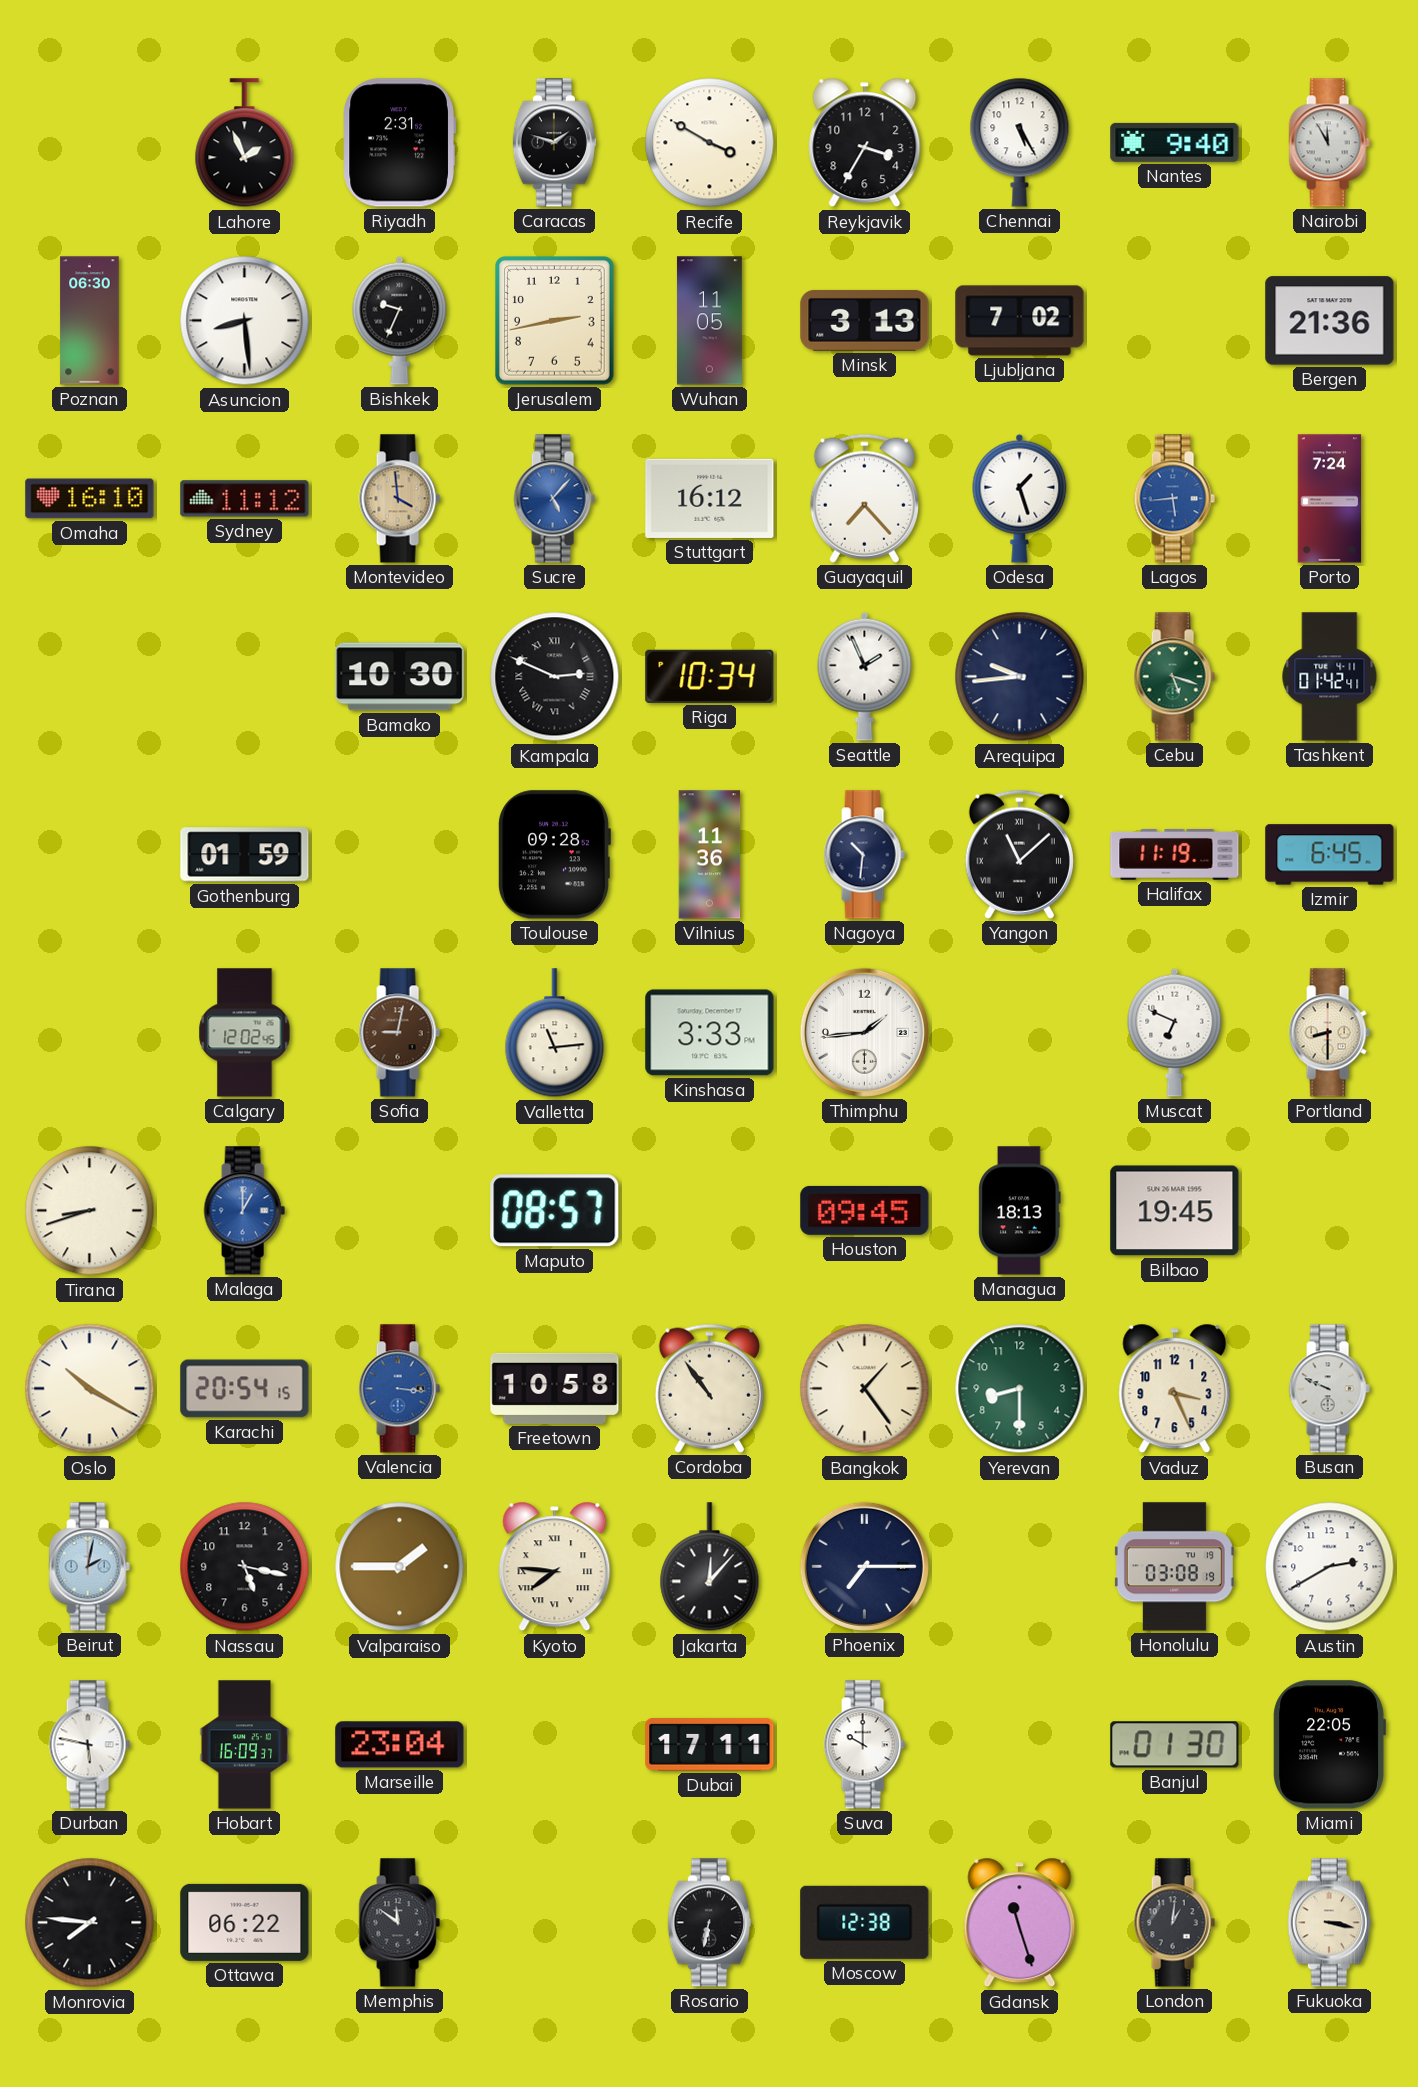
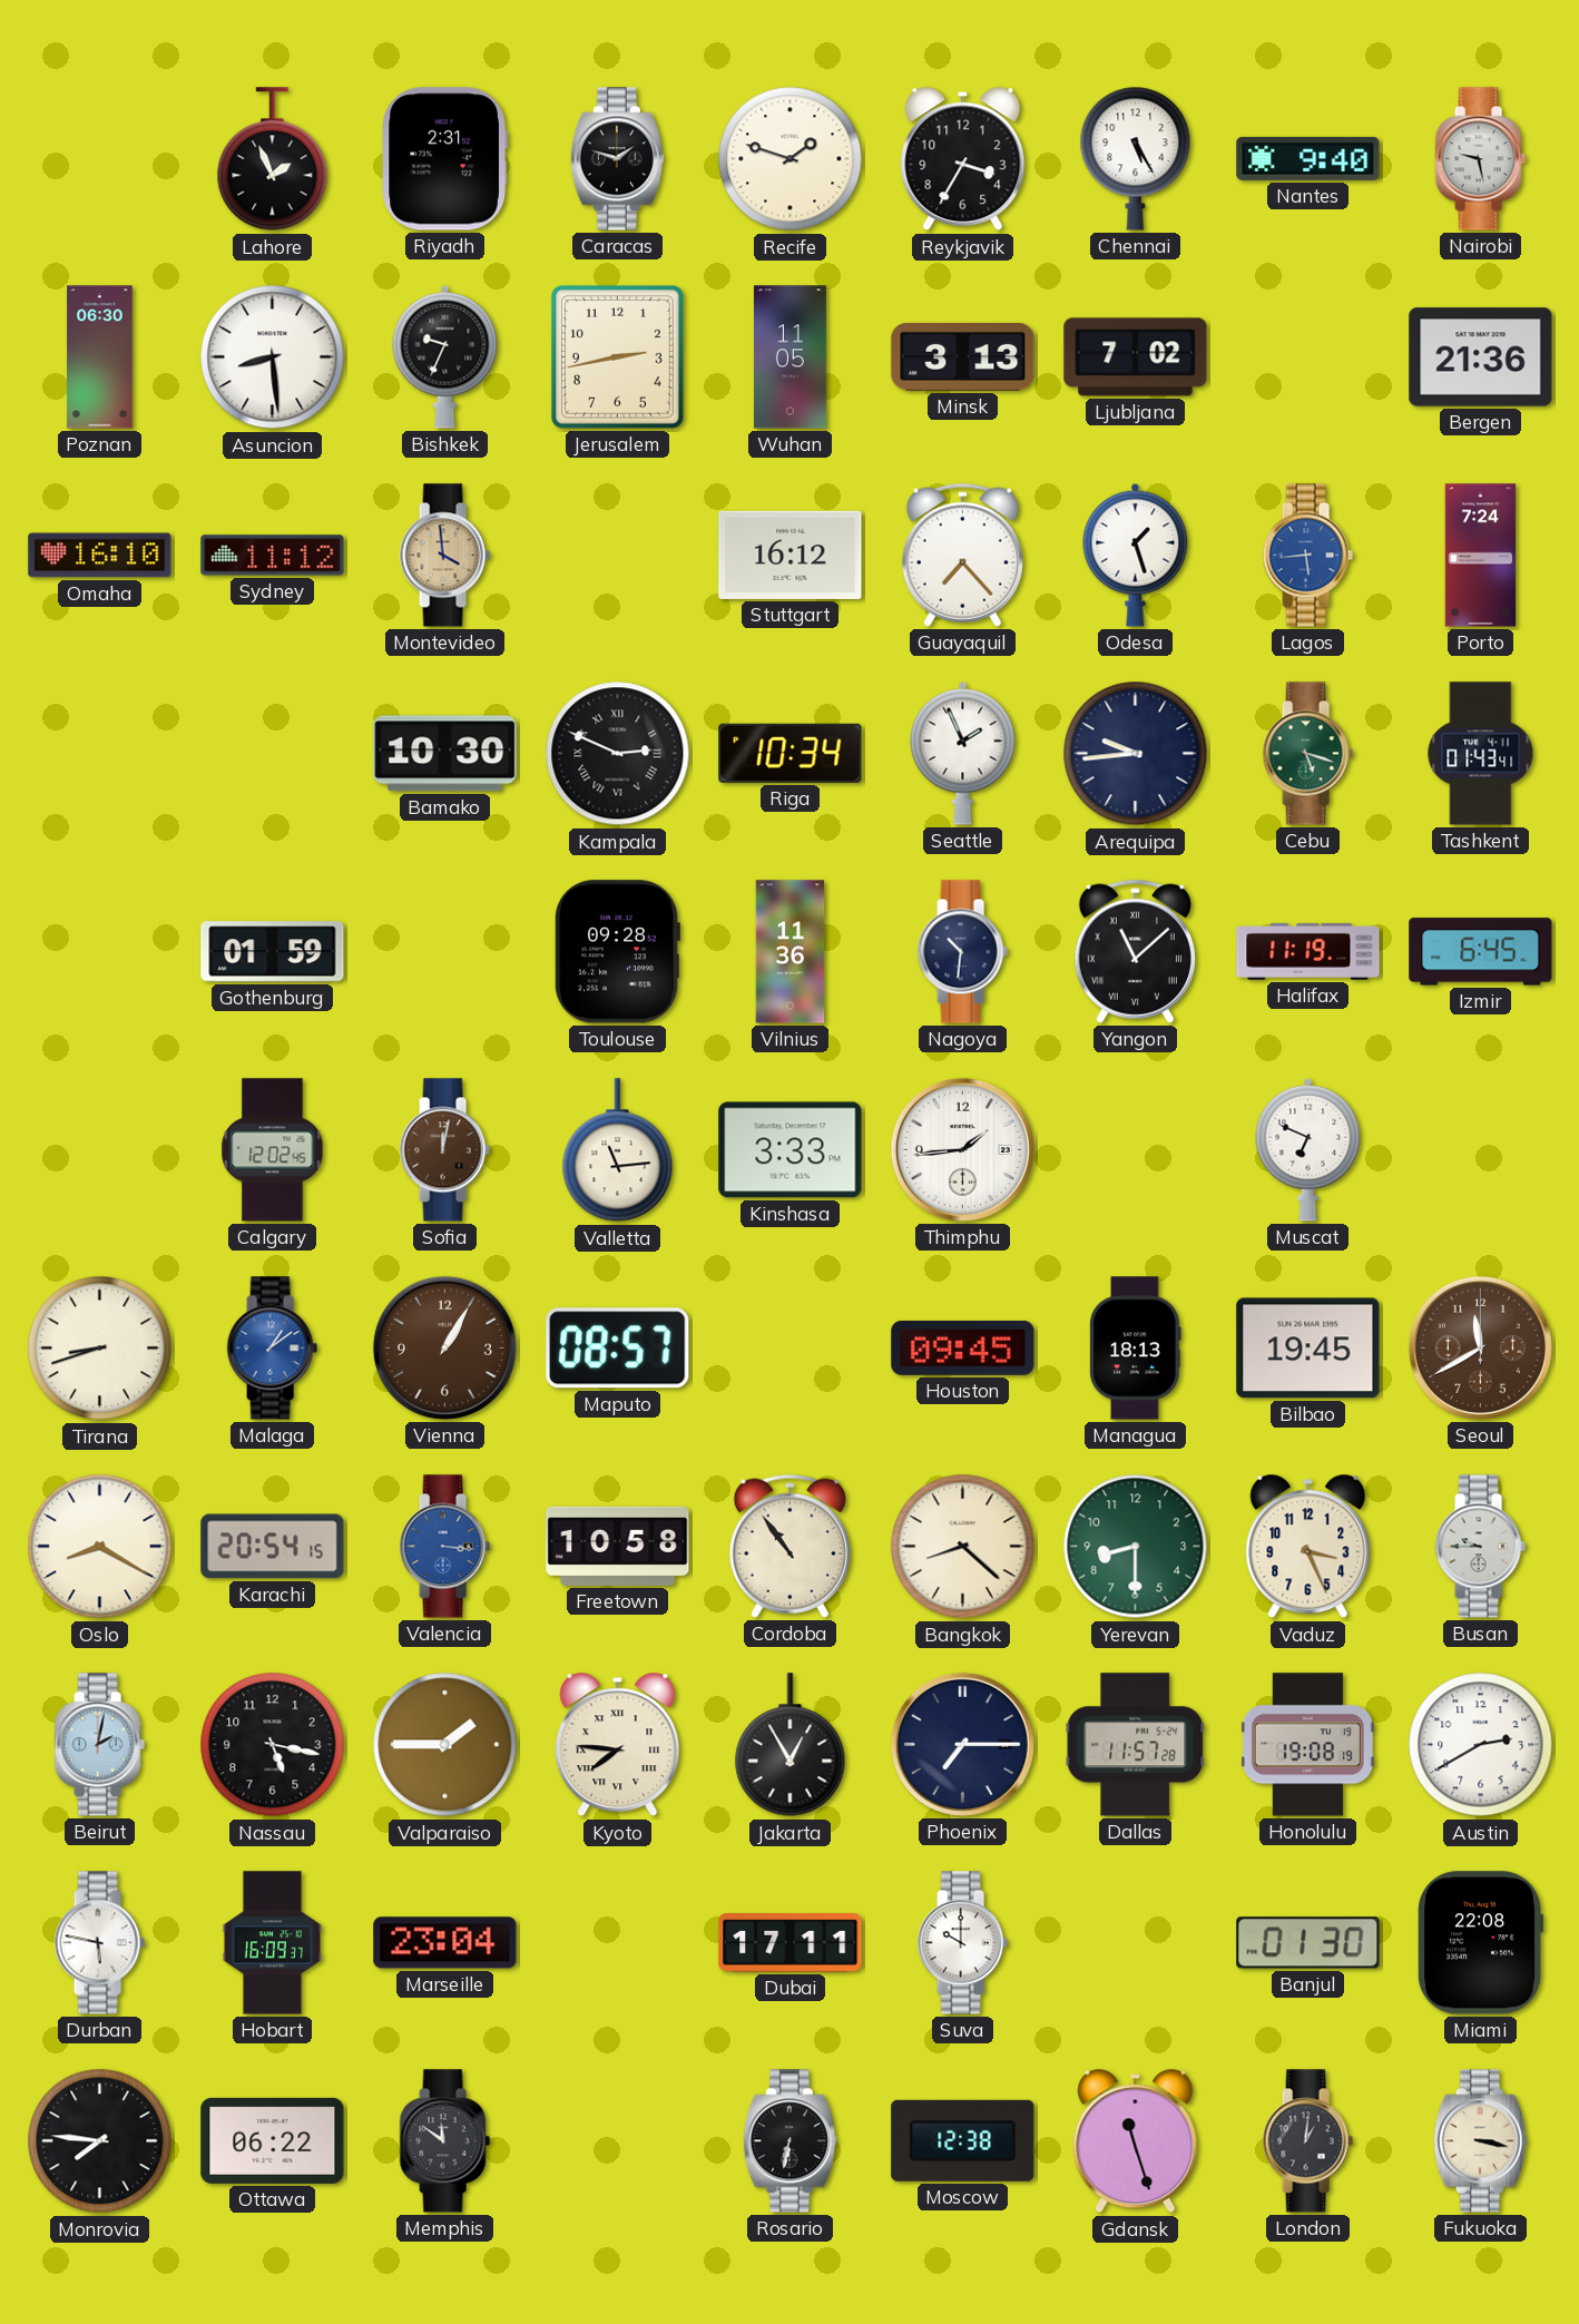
Recife: 3:50 -> 1:48 (791, 159)
Nairobi: 11:55 -> 9:28 (1480, 159)
Sucre: 5:07 -> none (554, 499)
Tashkent: 01:42 -> 01:43 (1481, 754)
Sofia: 9:02 -> 12:02 (444, 1150)
Portland: 8:30 -> none (1329, 1033)
Malaga: 1:00 -> 1:09 (272, 1349)
Vienna: none -> 1:05 (444, 1347)
Seoul: none -> 11:40 (1480, 1347)
Oslo: 10:20 -> 8:20 (100, 1547)
Bangkok: 1:24 -> 8:22 (963, 1547)
Busan: 9:49 -> 9:45 (1480, 1547)
Jakarta: 12:07 -> 12:55 (791, 1745)
Dallas: none -> 11:57 (1136, 1745)
Honolulu: 03:08 -> 19:08 (1307, 1745)
Miami: 22:05 -> 22:08 (1480, 1943)
